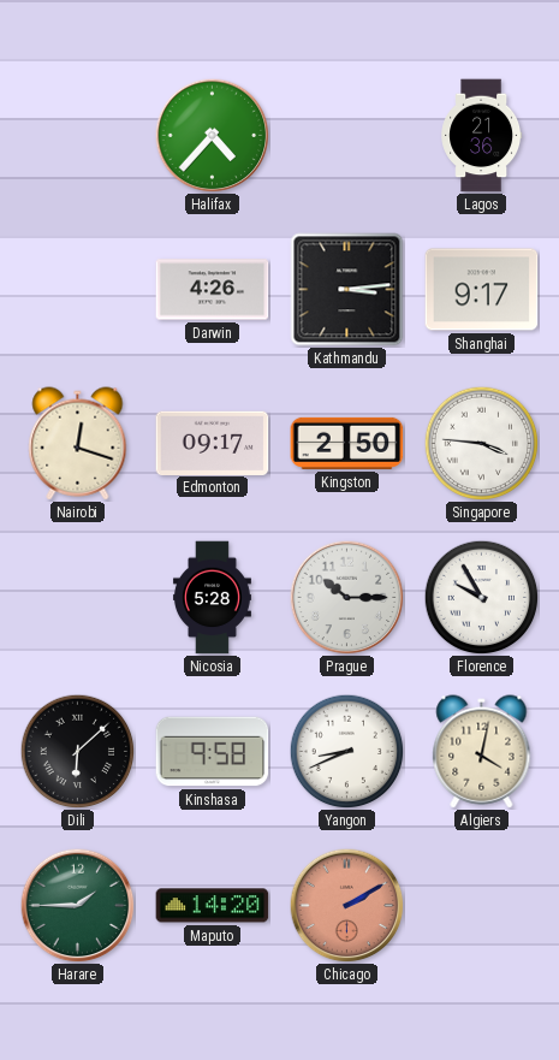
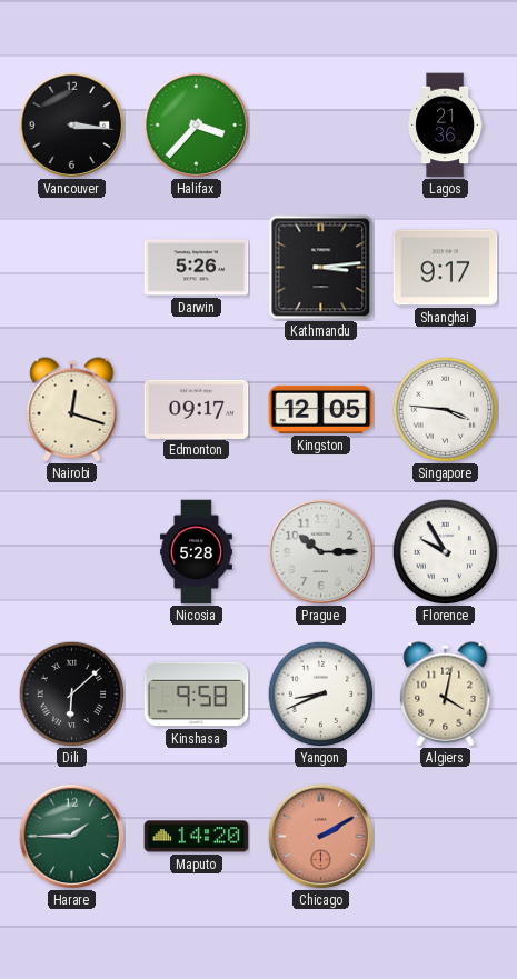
Vancouver: none -> 3:16 (71, 124)
Halifax: 4:37 -> 3:37 (196, 124)
Darwin: 4:26 -> 5:26 (197, 268)
Kingston: 2:50 -> 12:05 (321, 409)
